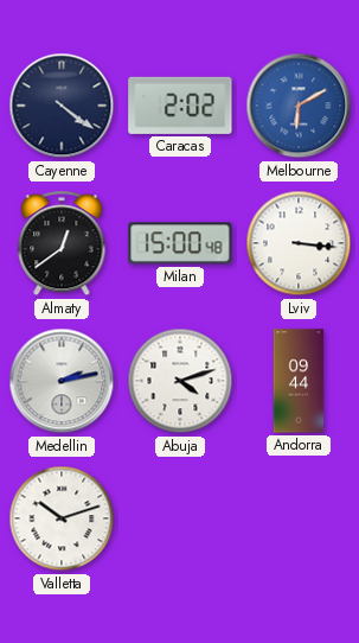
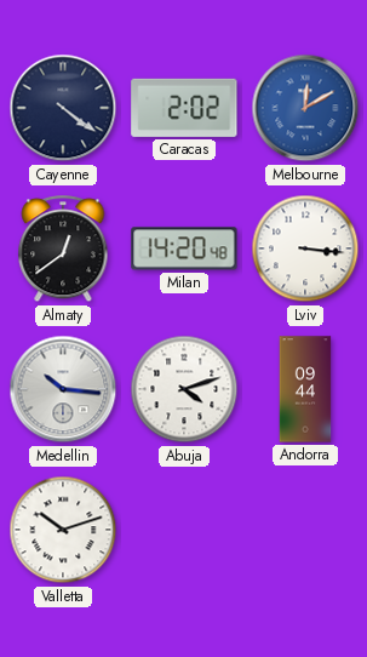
Melbourne: 6:10 -> 12:10 (305, 108)
Milan: 15:00 -> 14:20 (184, 248)
Medellin: 2:13 -> 10:16 (63, 389)
